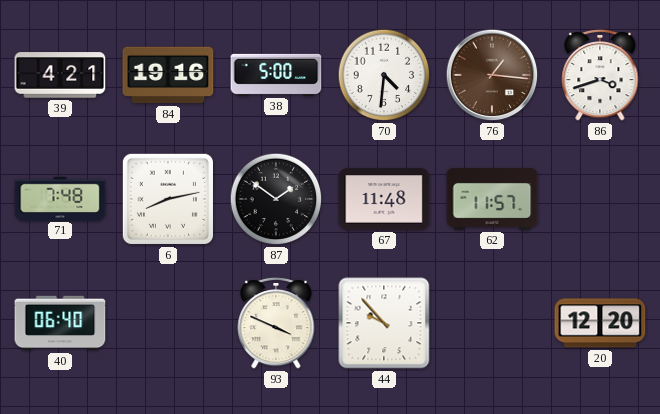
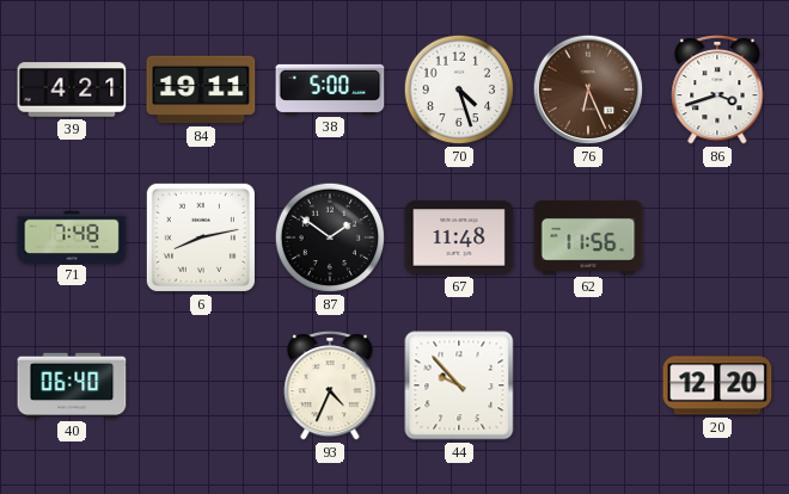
84: 19:16 -> 19:11 (201, 89)
70: 4:31 -> 4:27 (459, 89)
76: 1:16 -> 6:26 (588, 89)
62: 11:57 -> 11:56 (588, 239)
93: 3:49 -> 4:34 (330, 385)
